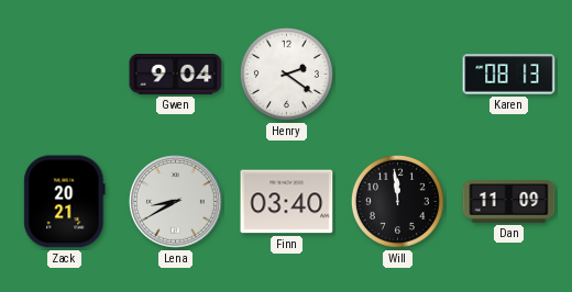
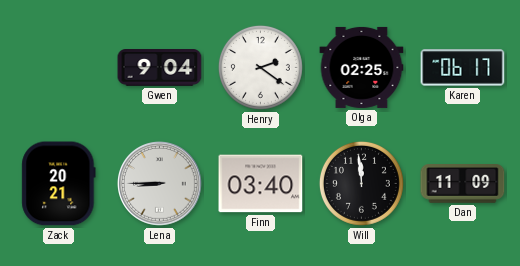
Olga: none -> 02:25 (362, 67)
Karen: 08:13 -> 06:17 (463, 68)
Lena: 8:40 -> 8:45 (160, 184)
